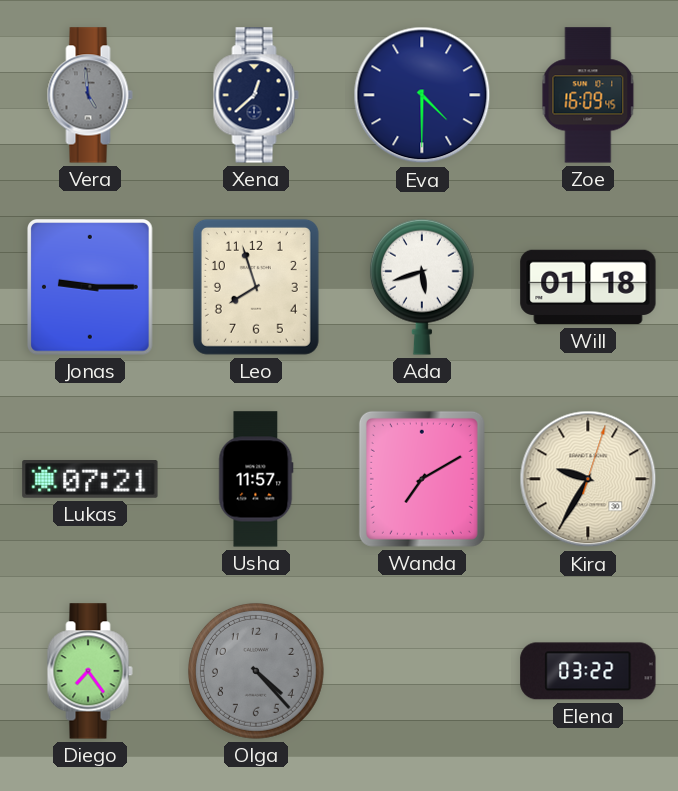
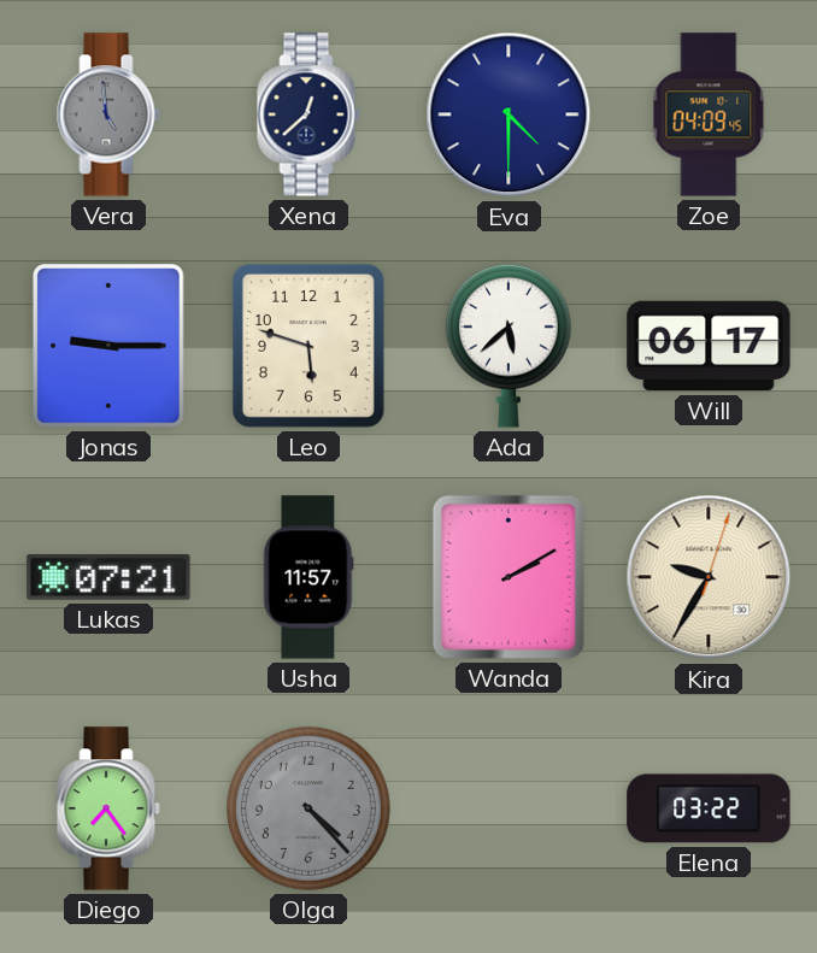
Zoe: 16:09 -> 04:09 (709, 114)
Leo: 7:57 -> 5:48 (308, 346)
Ada: 5:42 -> 5:38 (509, 346)
Will: 01:18 -> 06:17 (709, 346)
Wanda: 7:10 -> 2:10 (509, 577)
